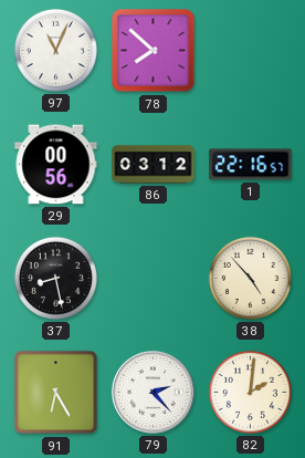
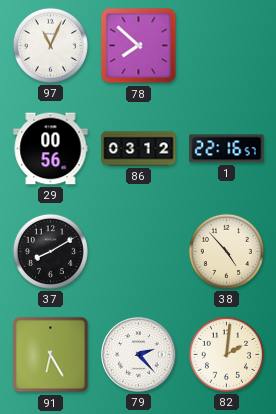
37: 8:28 -> 8:10 (50, 251)
